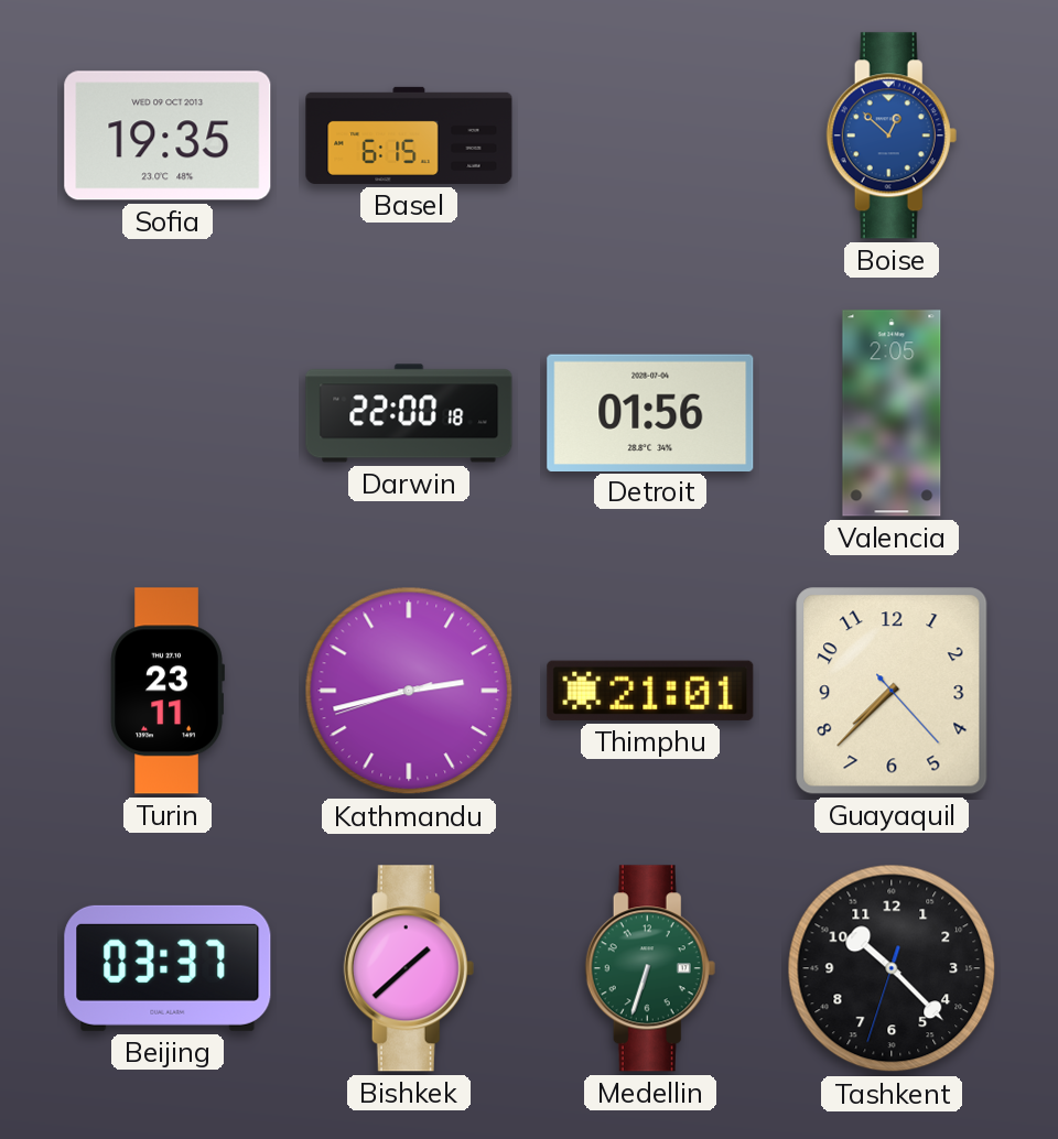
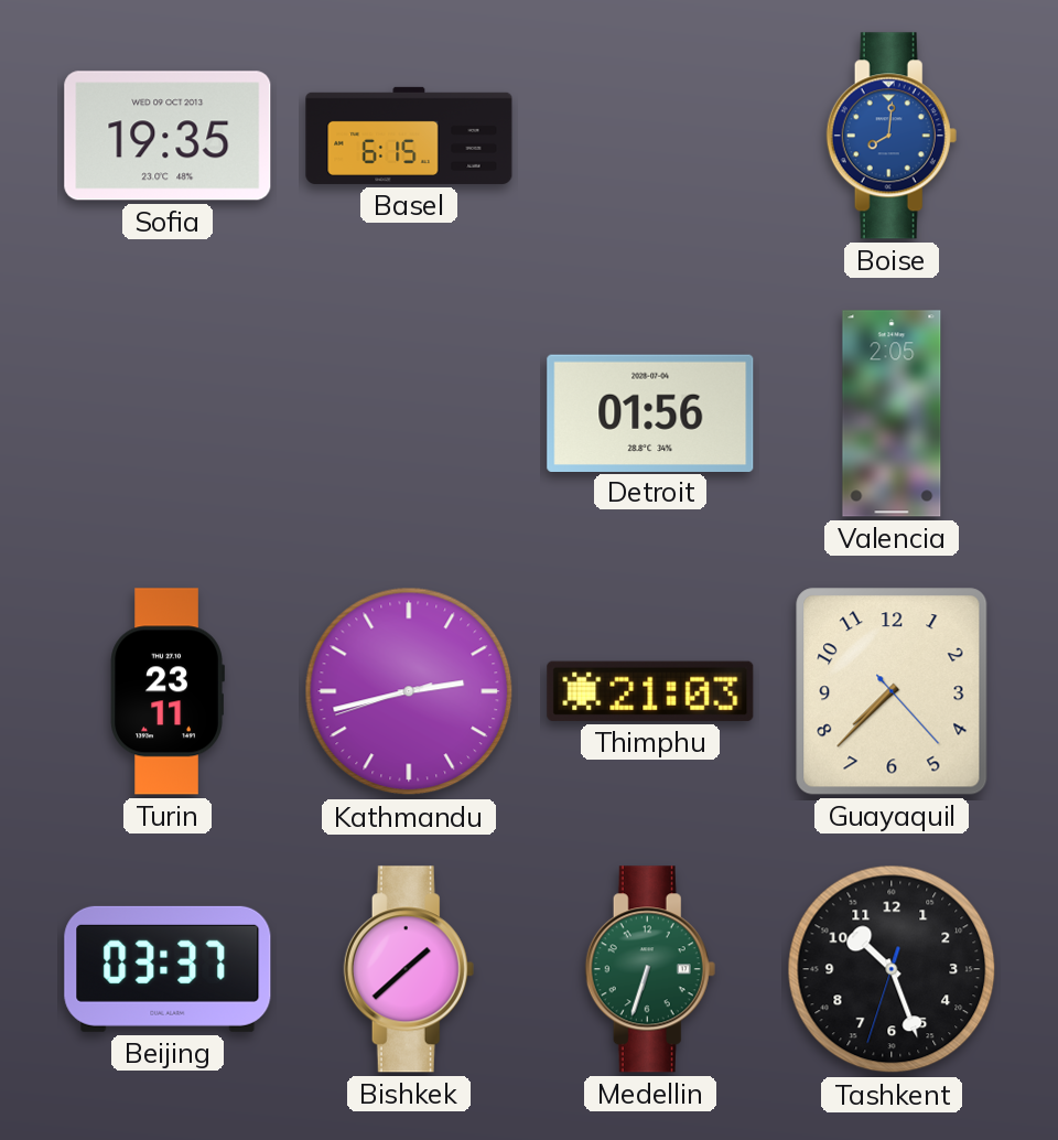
Boise: 12:52 -> 8:01 (892, 136)
Darwin: 22:00 -> none (409, 413)
Thimphu: 21:01 -> 21:03 (650, 691)
Tashkent: 10:22 -> 10:26 (892, 969)
